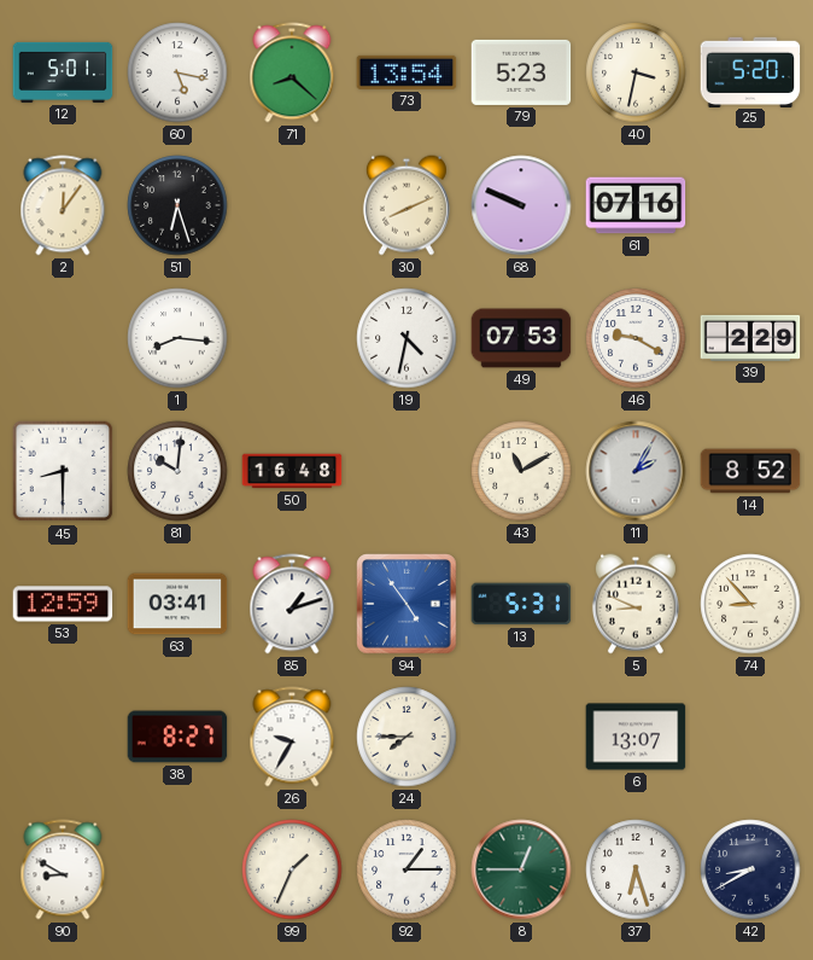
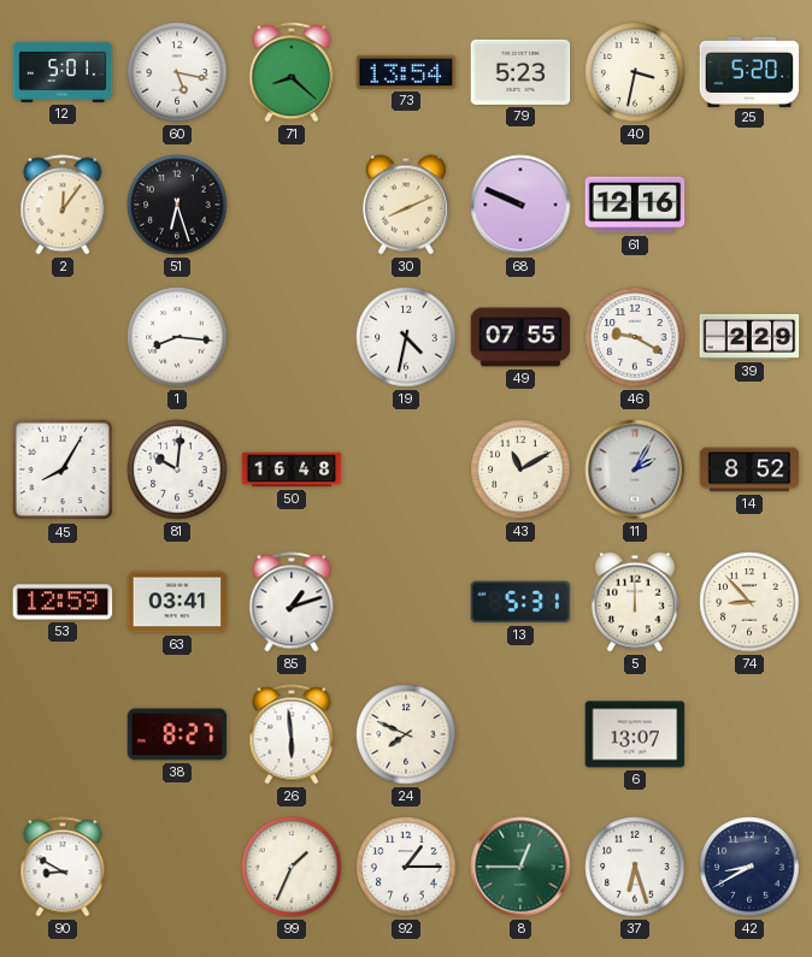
61: 07:16 -> 12:16 (635, 205)
49: 07:53 -> 07:55 (520, 337)
45: 8:30 -> 8:05 (63, 469)
94: 4:54 -> none (406, 604)
5: 8:49 -> 12:00 (635, 602)
26: 9:35 -> 5:59 (292, 734)
24: 7:45 -> 7:49 (406, 734)
